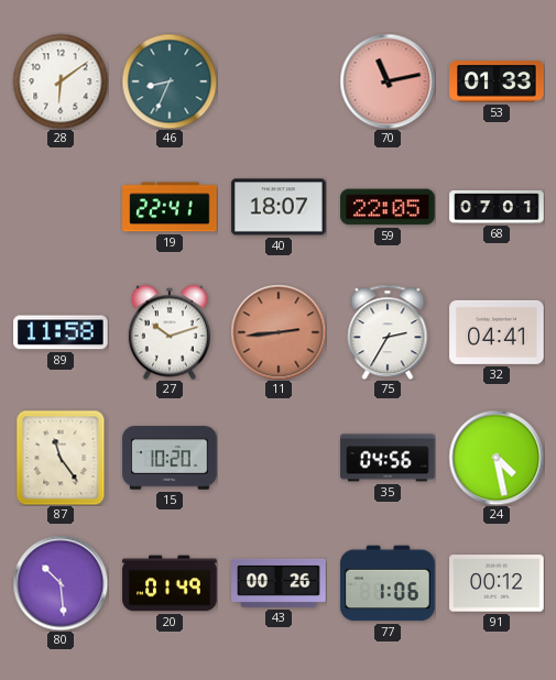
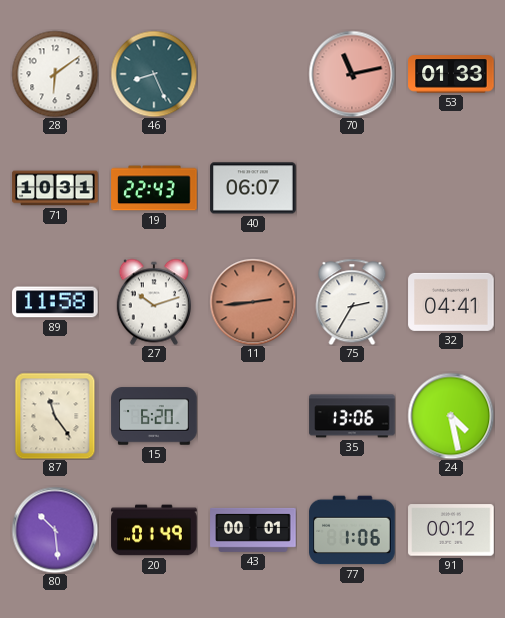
46: 8:34 -> 8:26 (154, 74)
71: none -> 10:31 (55, 188)
19: 22:41 -> 22:43 (154, 188)
40: 18:07 -> 06:07 (253, 188)
59: 22:05 -> none (388, 207)
68: 07:01 -> none (497, 207)
15: 10:20 -> 6:20 (154, 416)
35: 04:56 -> 13:06 (352, 416)
43: 00:26 -> 00:01 (253, 530)
